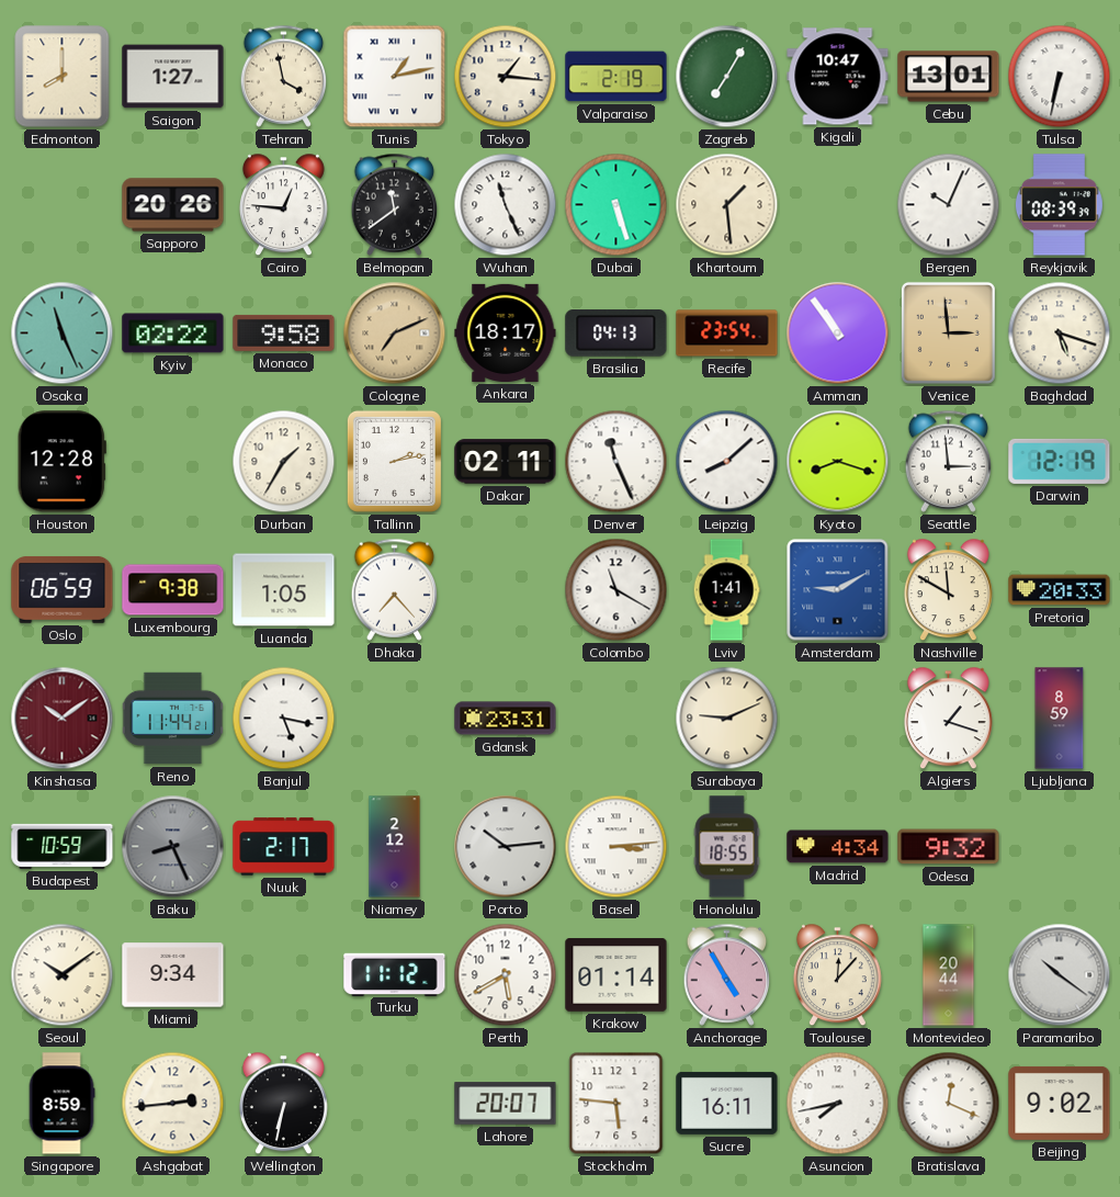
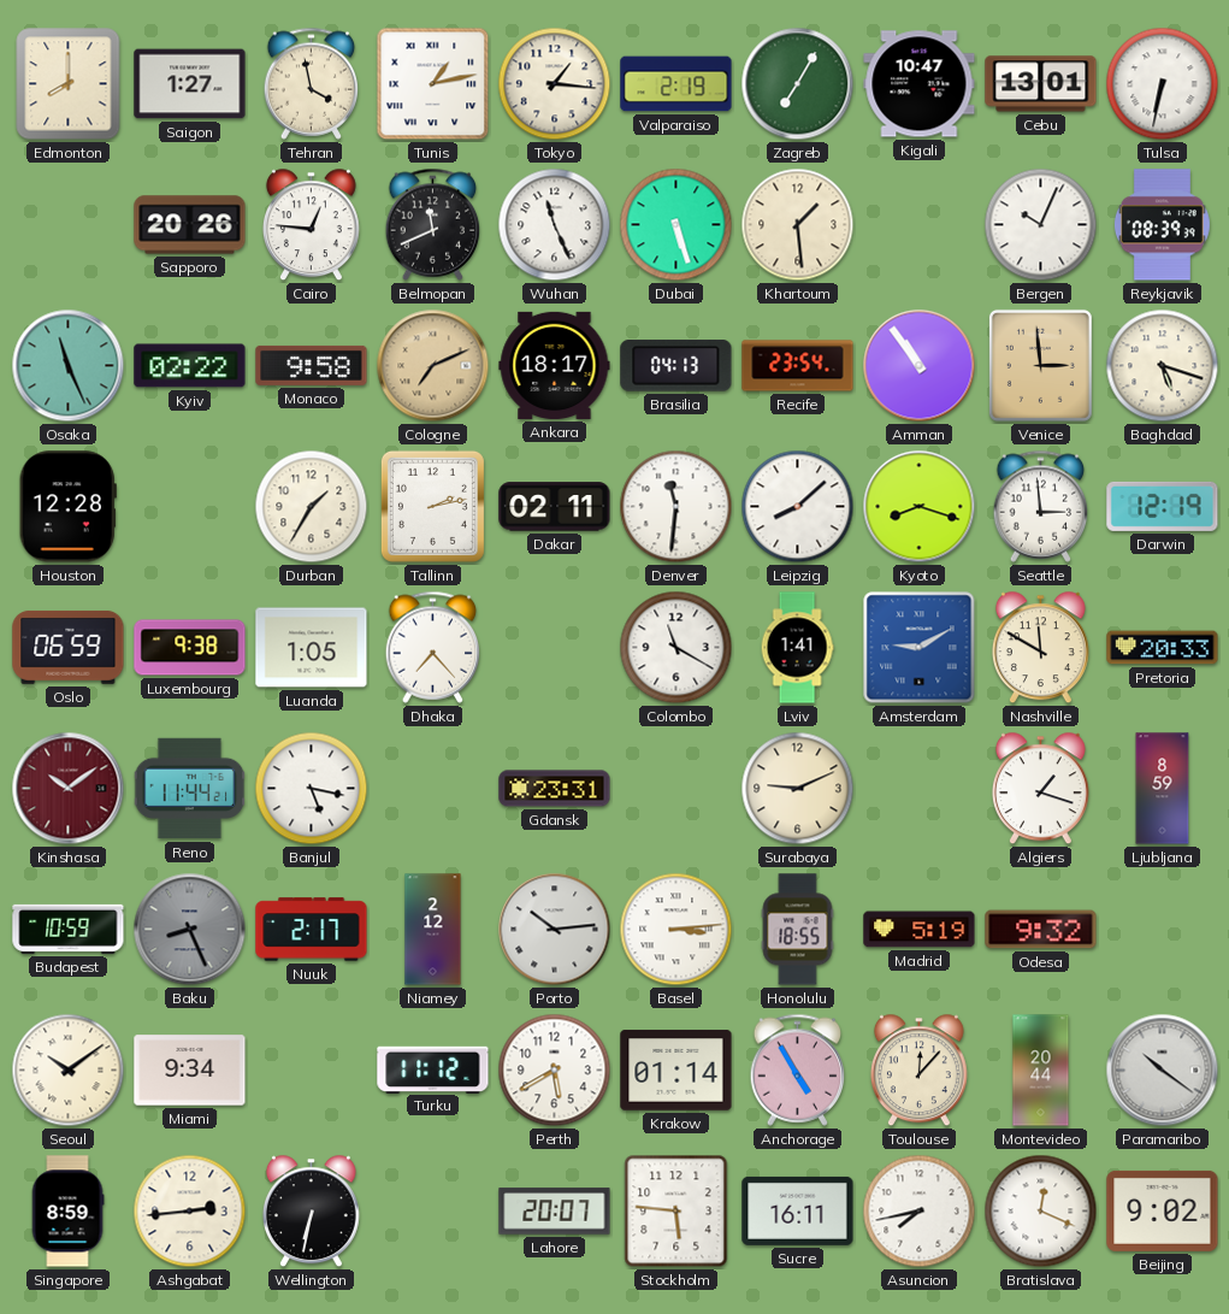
Belmopan: 11:39 -> 11:41 (433, 224)
Denver: 11:26 -> 11:31 (676, 507)
Madrid: 4:34 -> 5:19 (920, 930)
